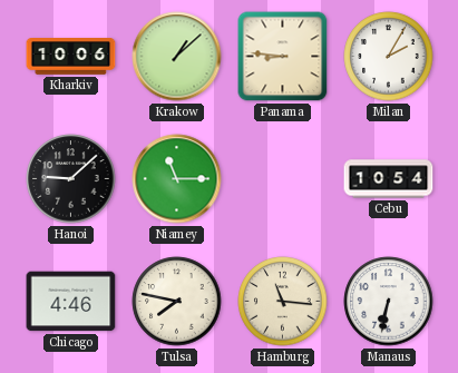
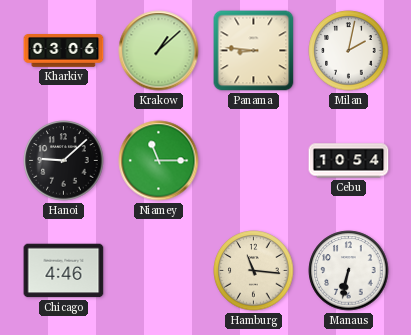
Kharkiv: 10:06 -> 03:06 (64, 51)
Milan: 2:05 -> 2:02 (349, 51)
Tulsa: 7:47 -> none (177, 302)
